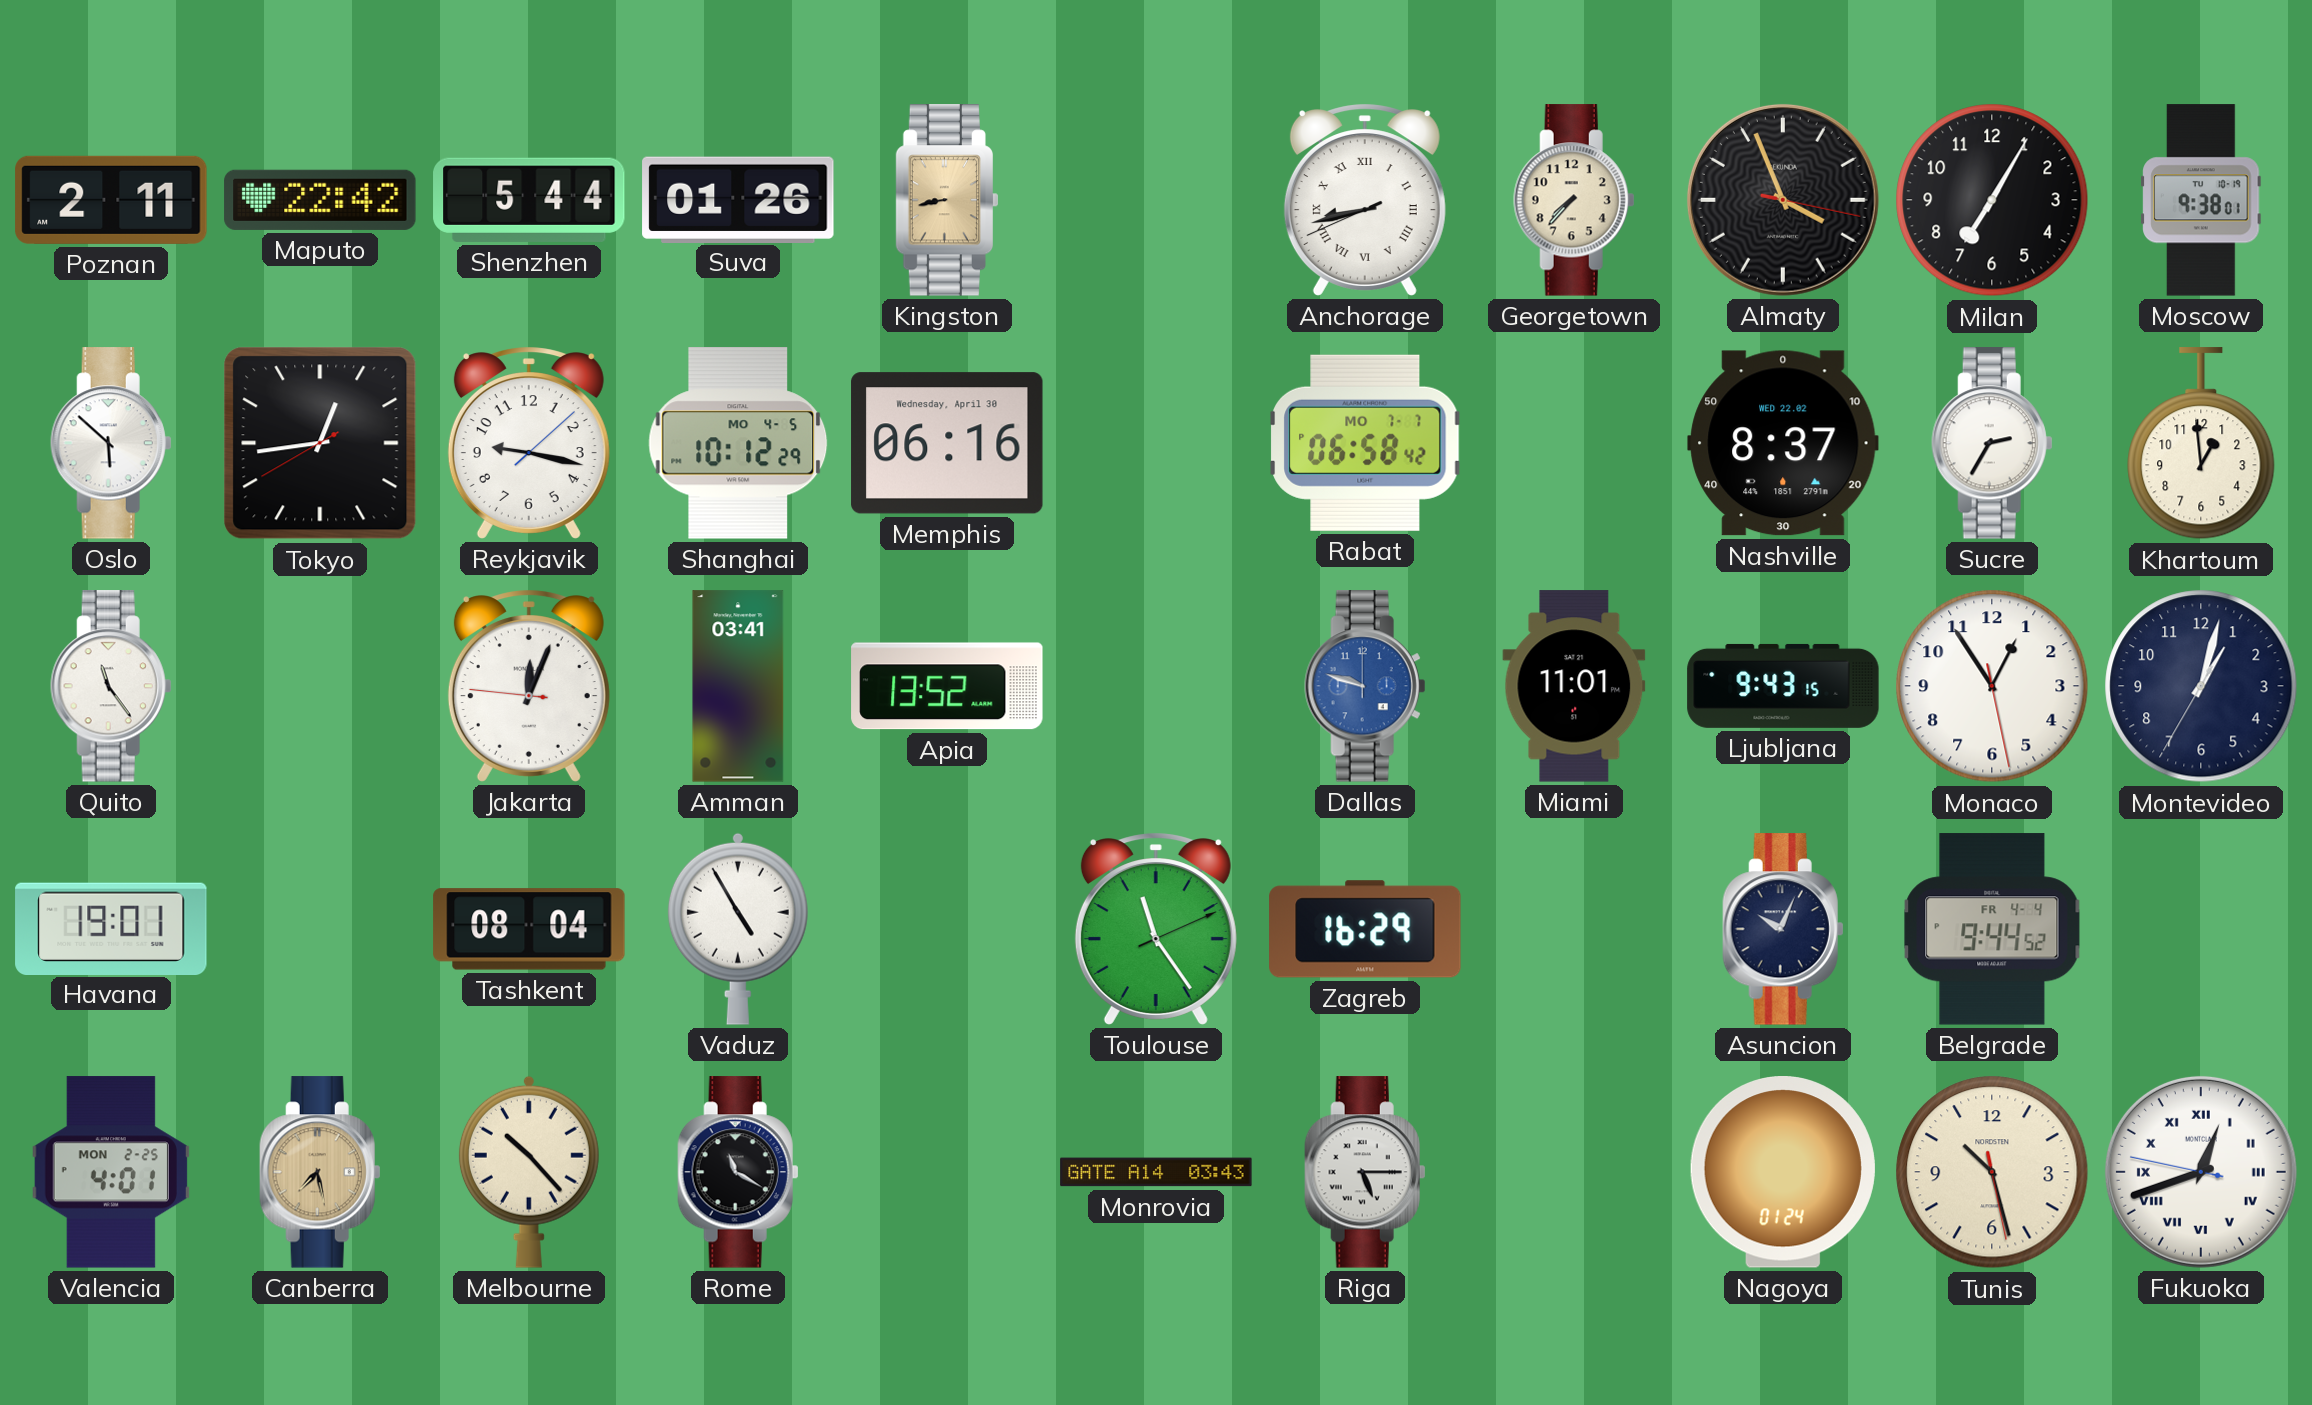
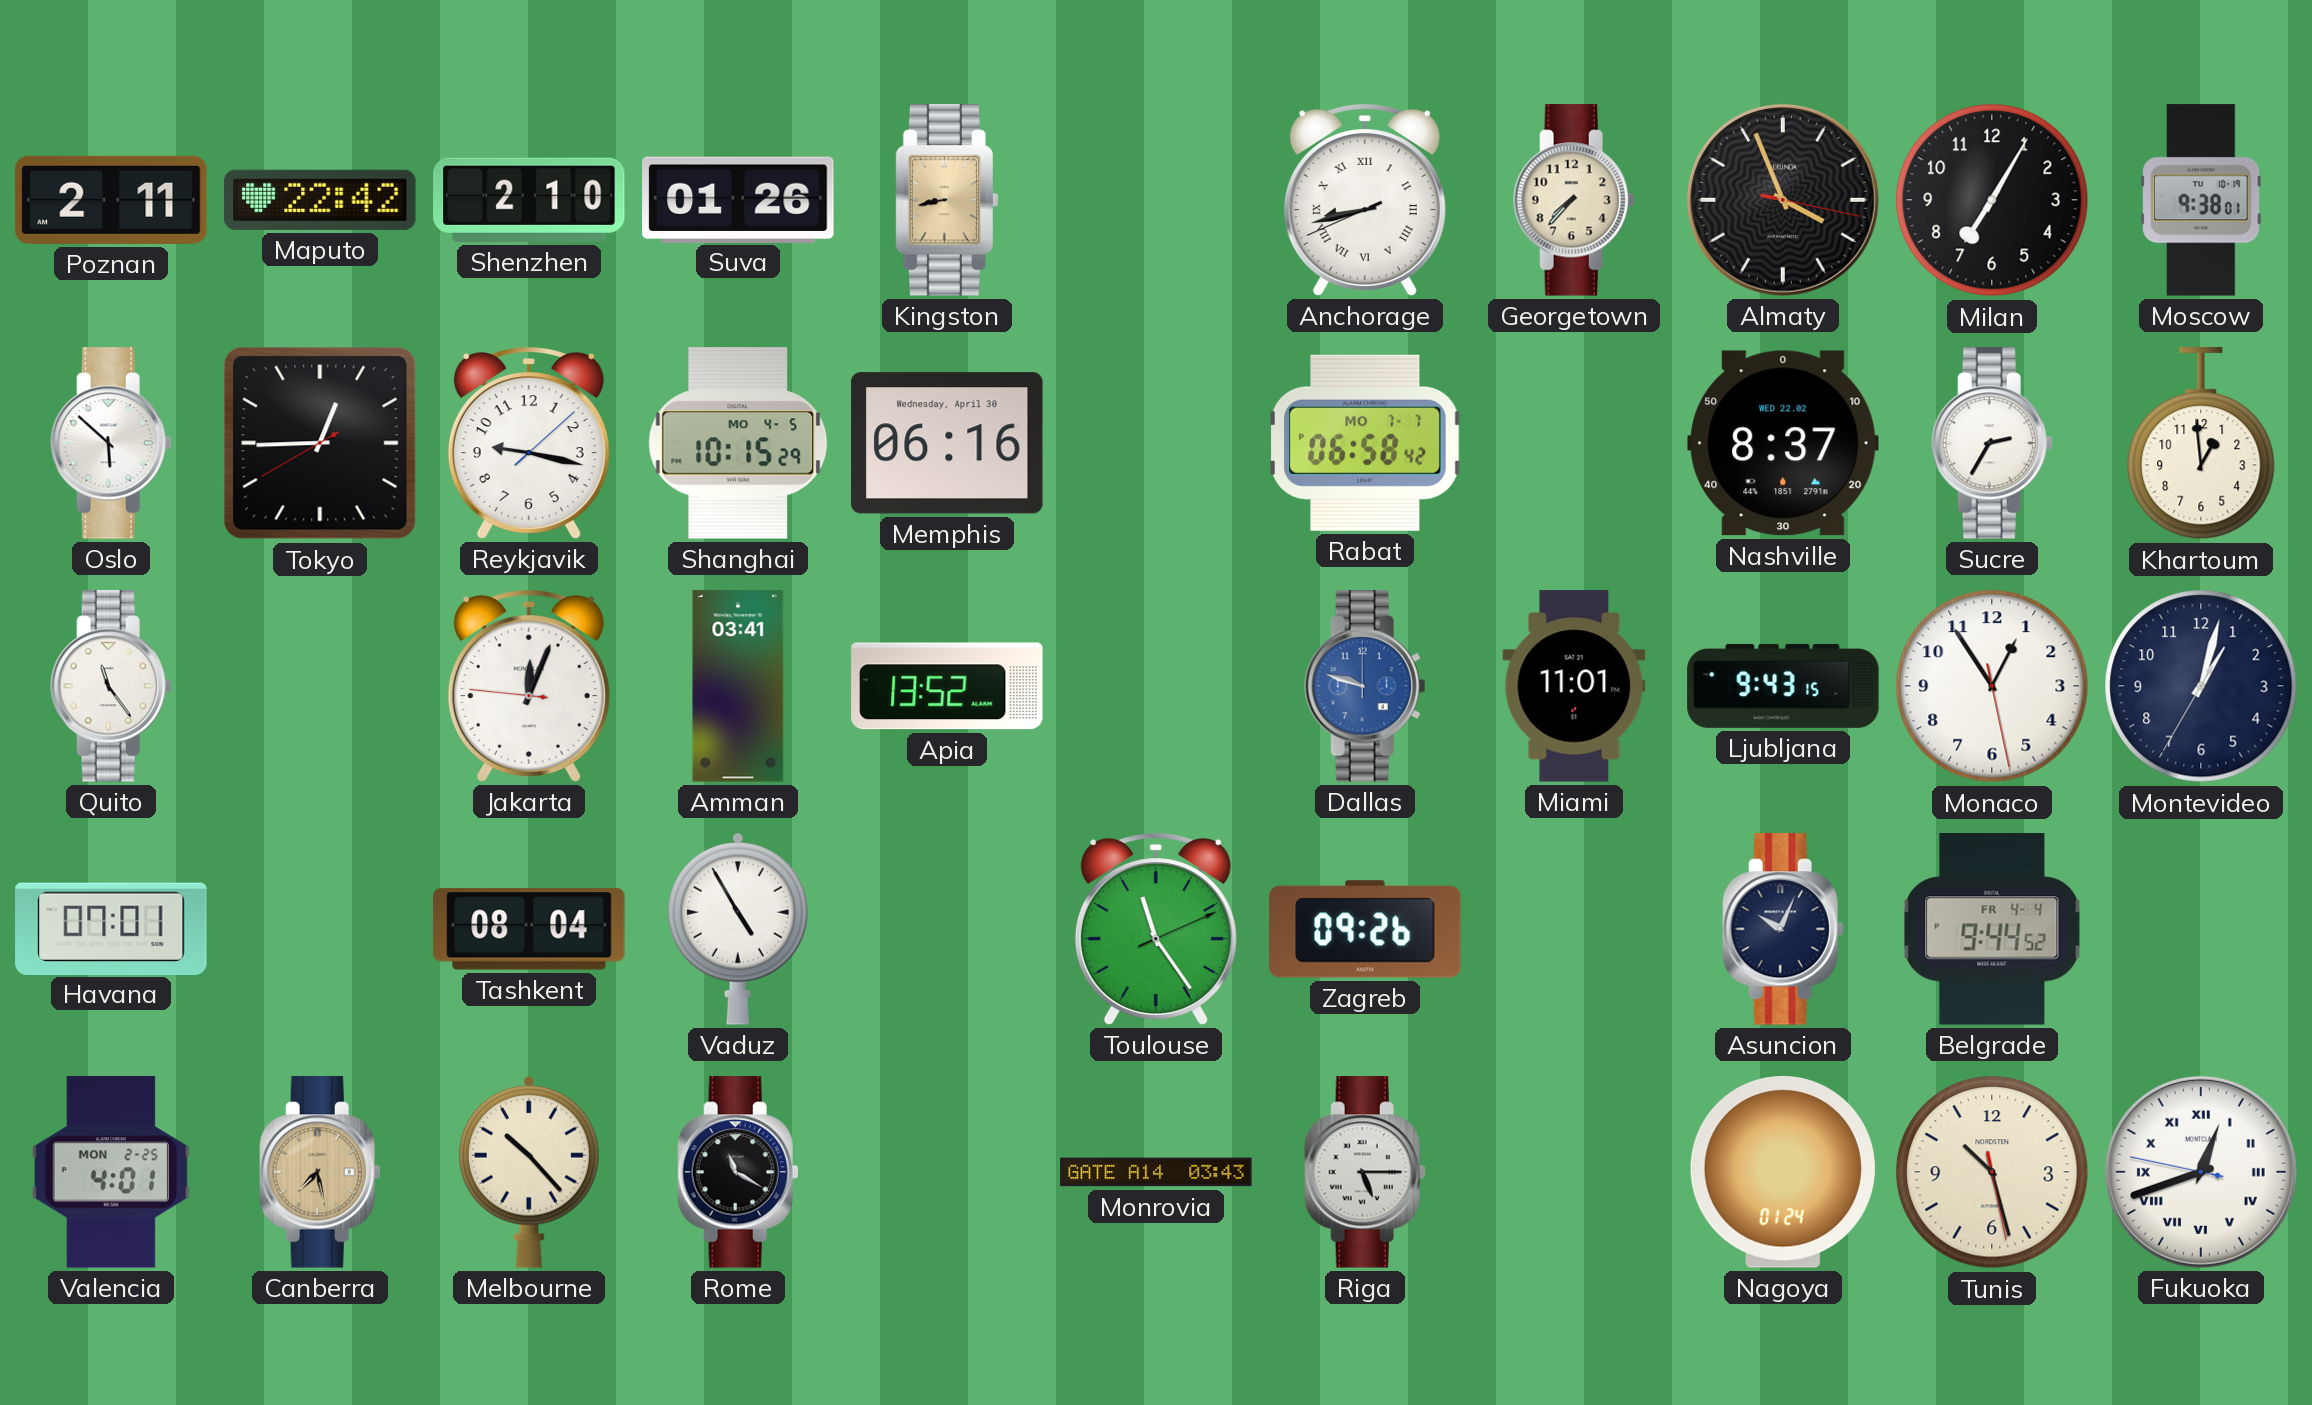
Shenzhen: 5:44 -> 2:10 (529, 200)
Tokyo: 12:43 -> 12:44 (320, 443)
Shanghai: 10:12 -> 10:15 (738, 443)
Havana: 19:01 -> 07:01 (111, 928)
Zagreb: 16:29 -> 09:26 (1365, 929)
